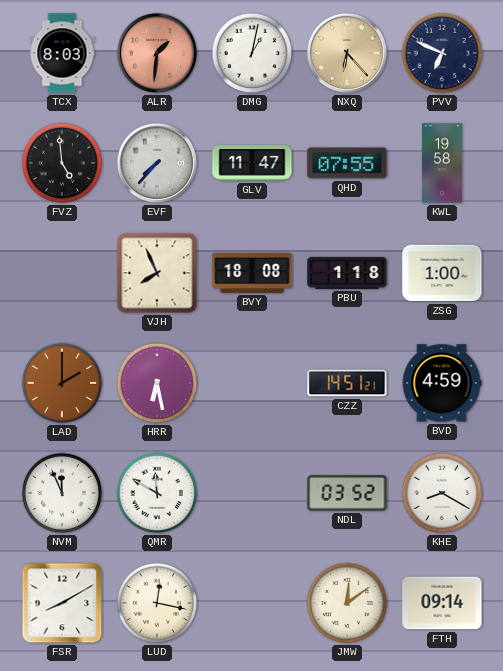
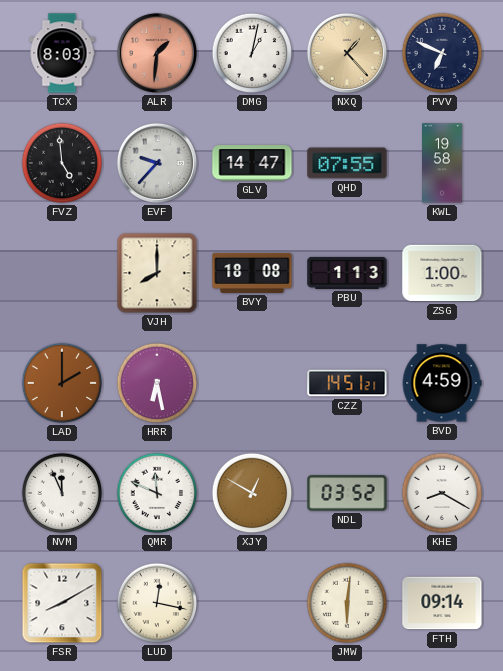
NXQ: 6:23 -> 1:23 (347, 53)
EVF: 7:37 -> 9:37 (157, 163)
GLV: 11:47 -> 14:47 (252, 163)
VJH: 7:56 -> 8:00 (157, 273)
PBU: 1:18 -> 1:13 (347, 273)
QMR: 11:50 -> 11:49 (157, 493)
XJY: none -> 12:50 (252, 493)
JMW: 12:09 -> 6:01 (347, 603)
